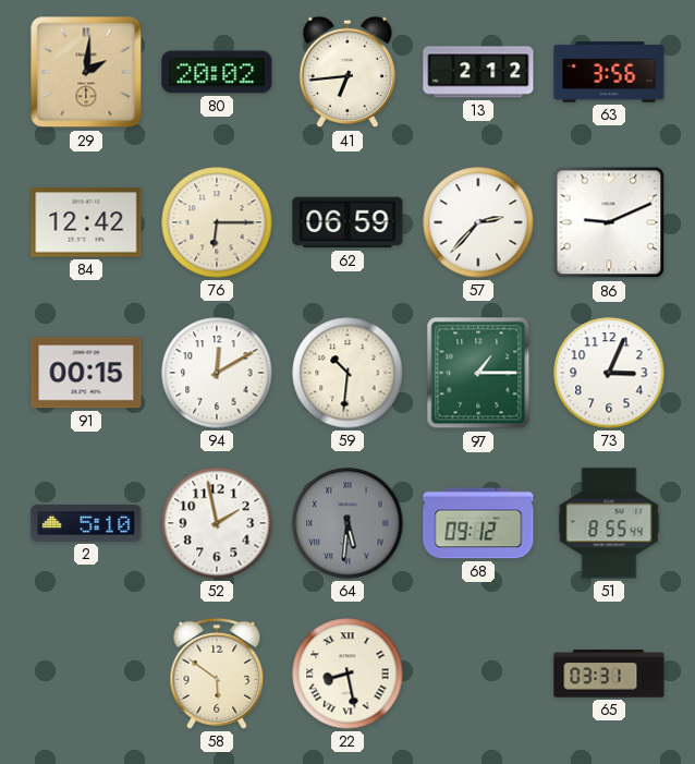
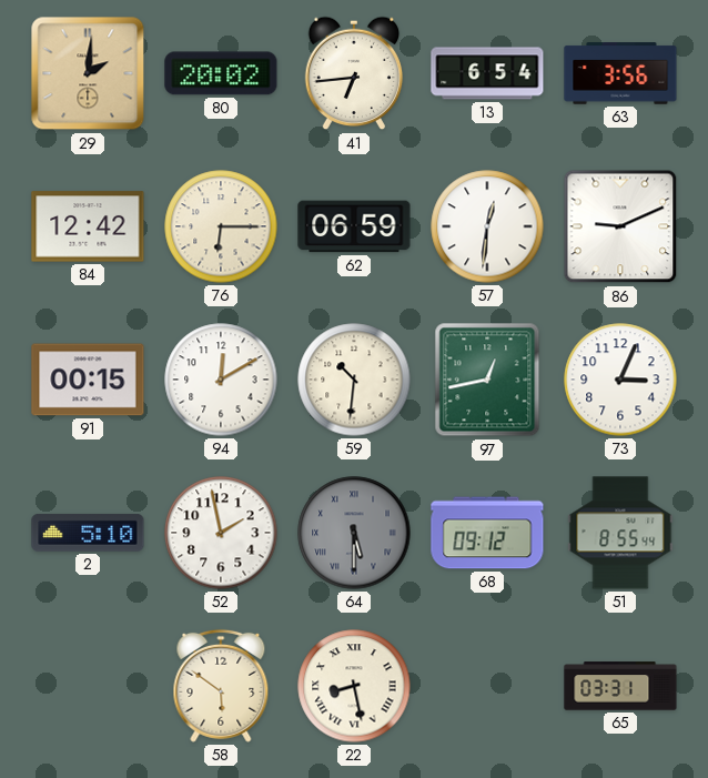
13: 2:12 -> 6:54 (487, 73)
57: 2:37 -> 12:31 (487, 226)
97: 1:15 -> 12:43 (487, 380)
64: 5:31 -> 5:30 (354, 533)
